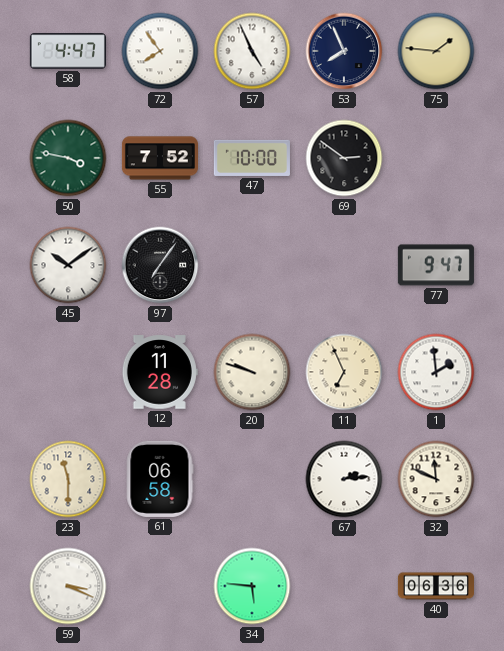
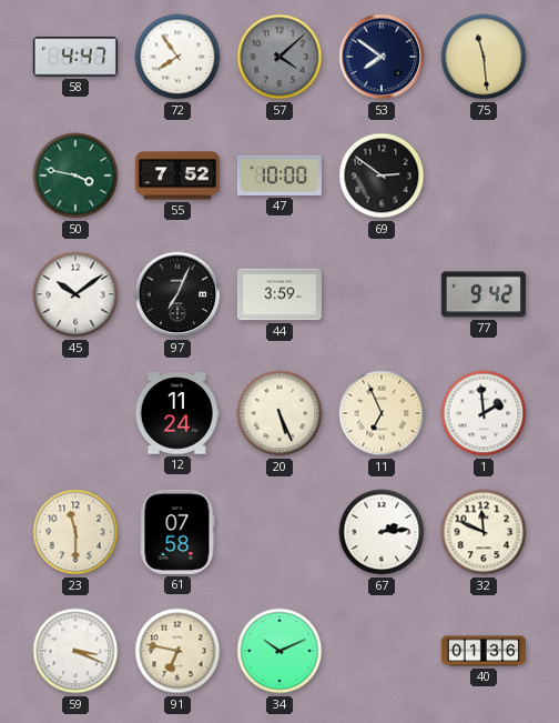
57: 4:56 -> 4:08 (279, 57)
57 dial: white -> grey (279, 57)
53: 7:56 -> 7:51 (382, 57)
75: 1:46 -> 11:29 (484, 57)
97: 7:06 -> 7:04 (177, 294)
44: none -> 3:59 (279, 294)
77: 9:47 -> 9:42 (484, 294)
12: 11:28 -> 11:24 (177, 413)
20: 9:48 -> 5:26 (279, 413)
61: 06:58 -> 07:58 (177, 532)
91: none -> 6:47 (177, 651)
34: 5:46 -> 10:11 (279, 651)
40: 06:36 -> 01:36 (484, 651)
